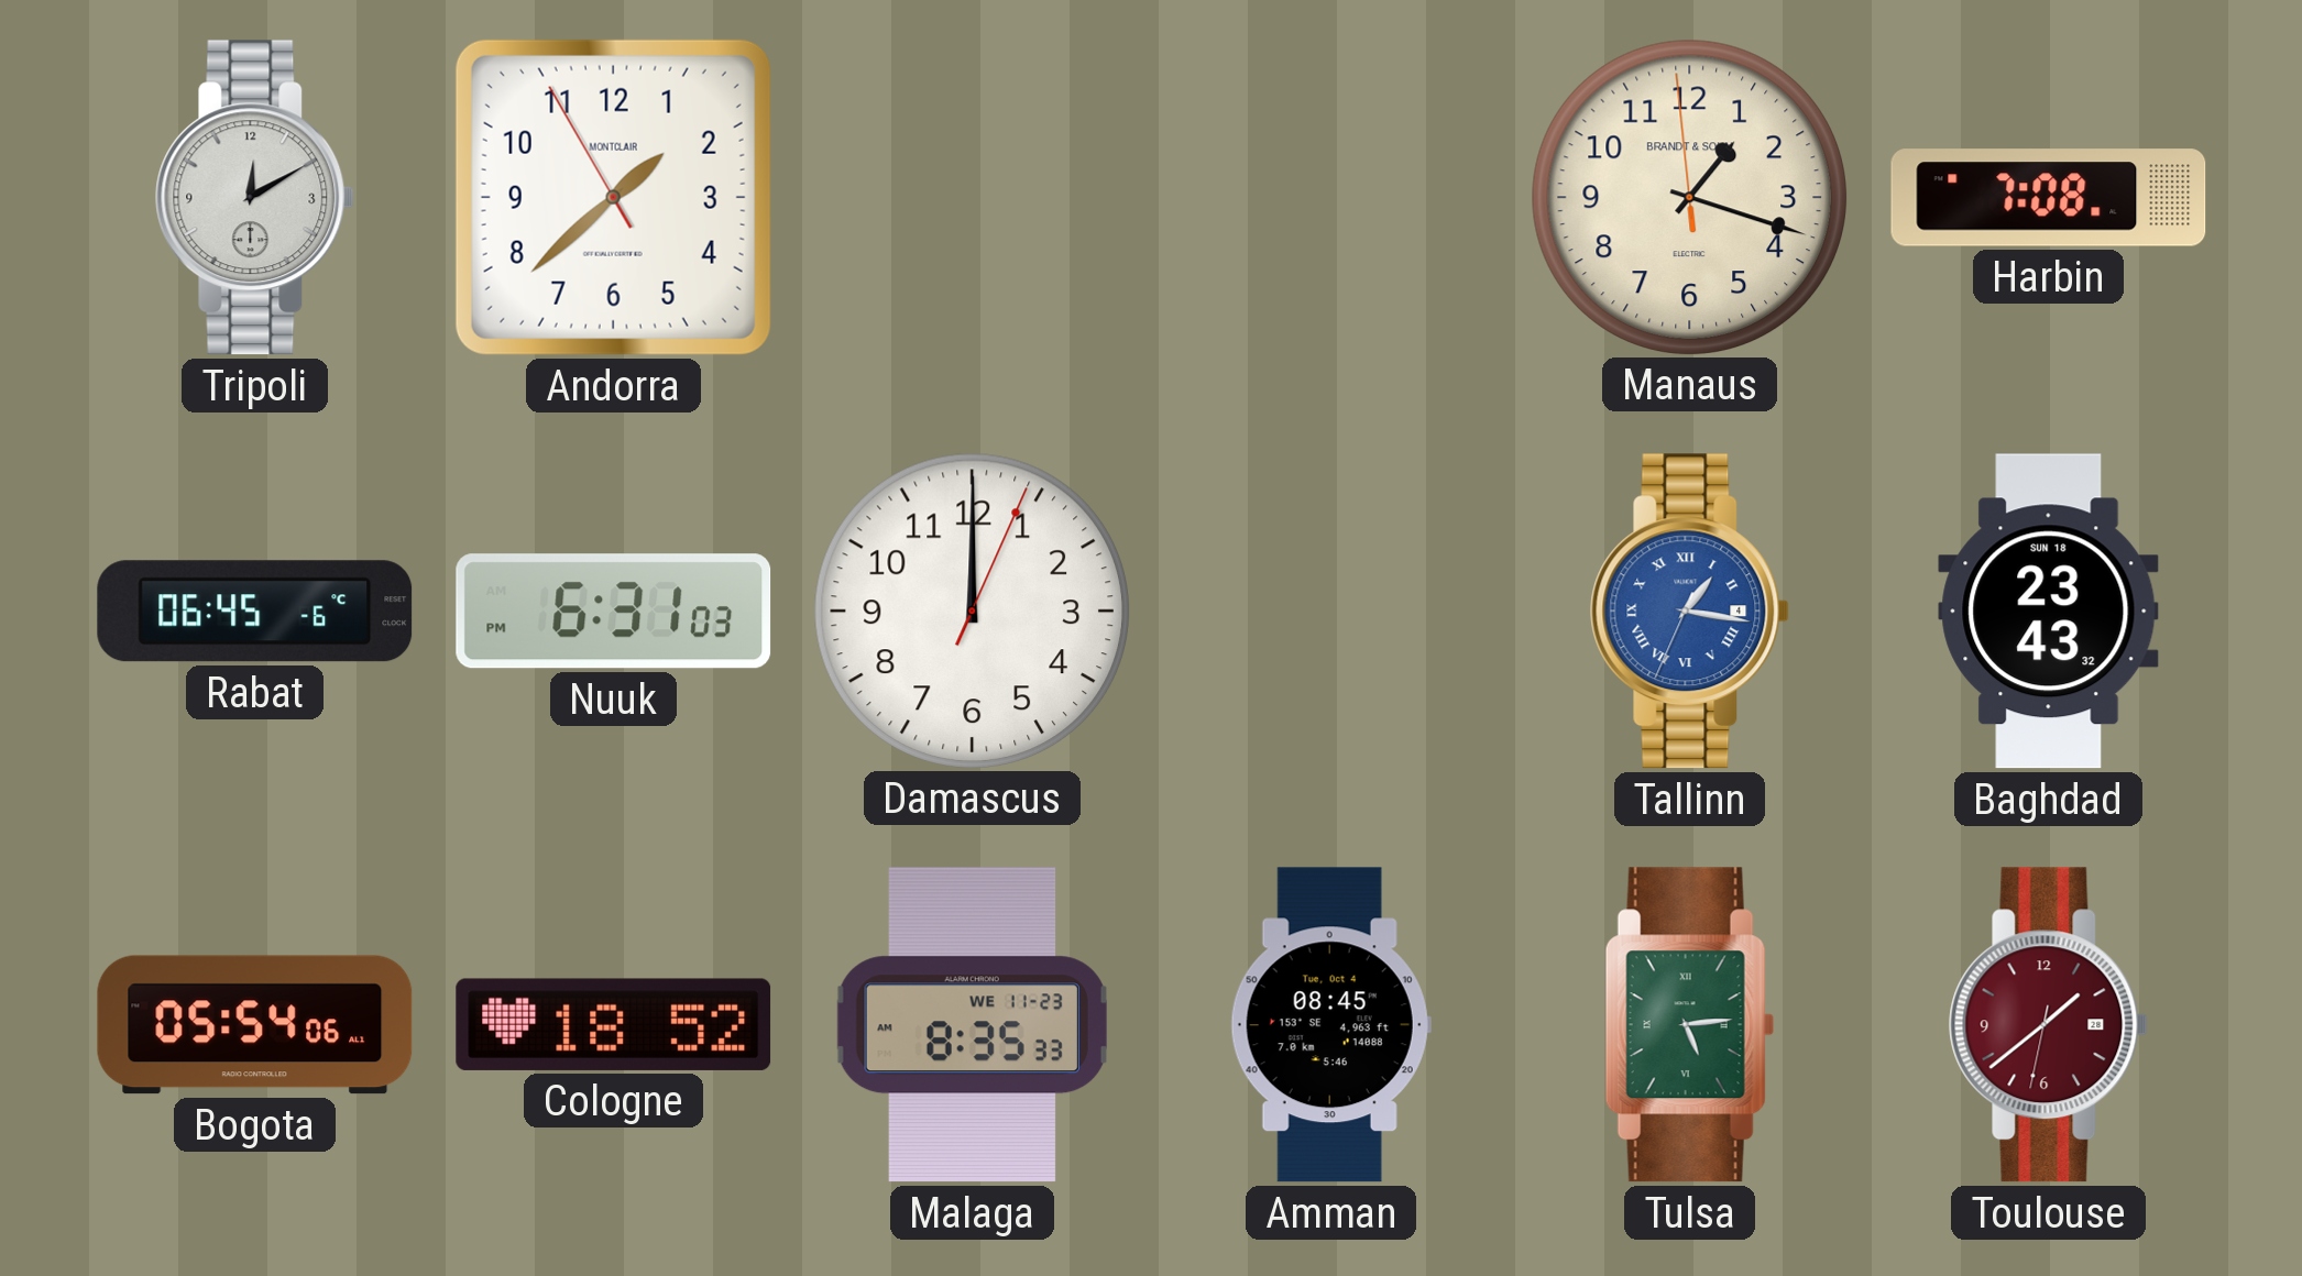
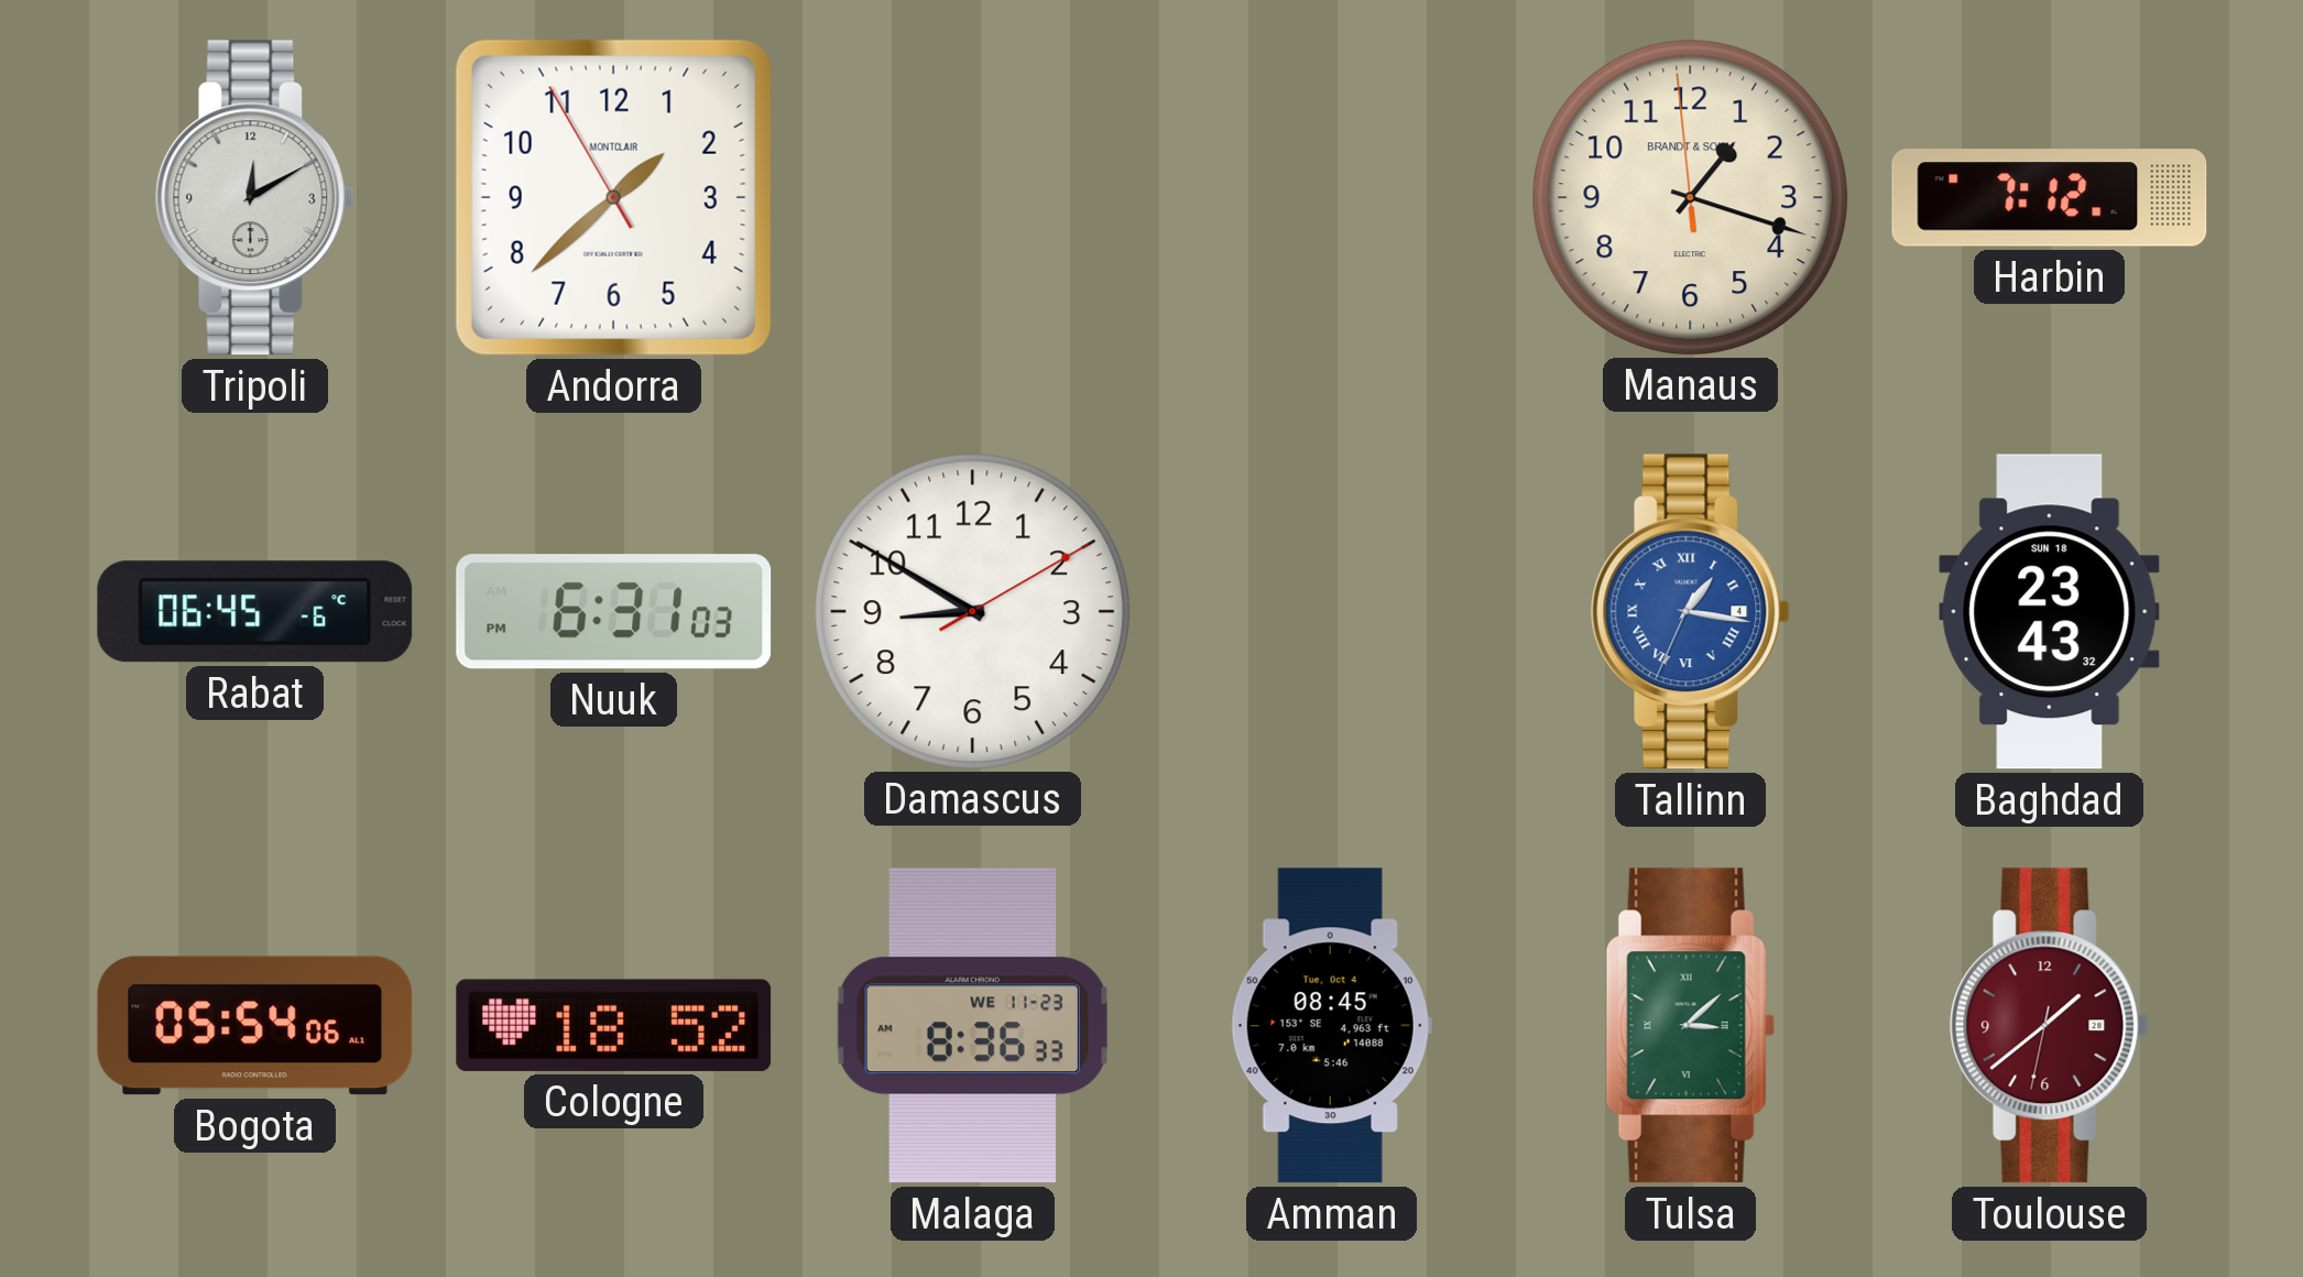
Harbin: 7:08 -> 7:12 (2050, 198)
Damascus: 12:00 -> 8:50 (972, 611)
Malaga: 8:35 -> 8:36 (972, 1026)
Tulsa: 5:14 -> 3:08 (1690, 1026)
